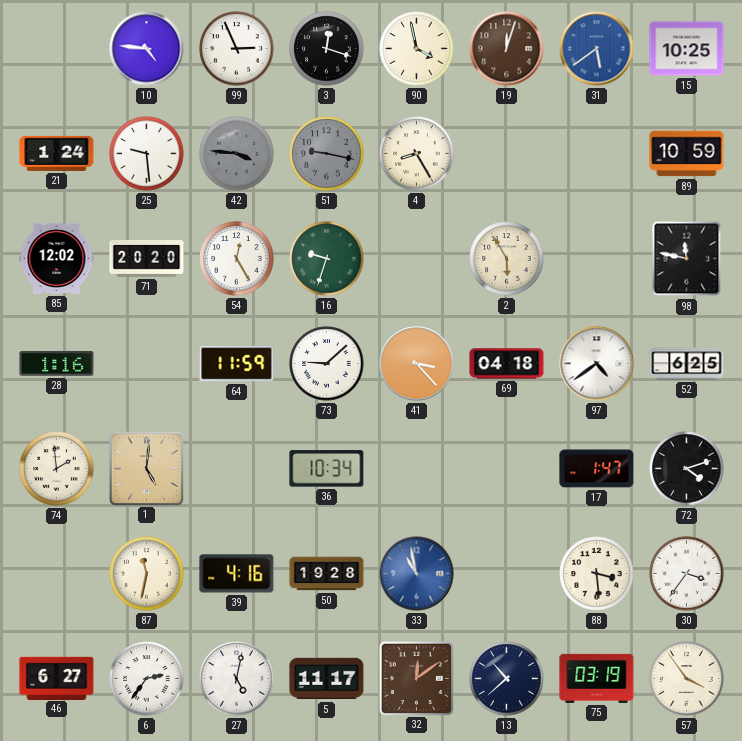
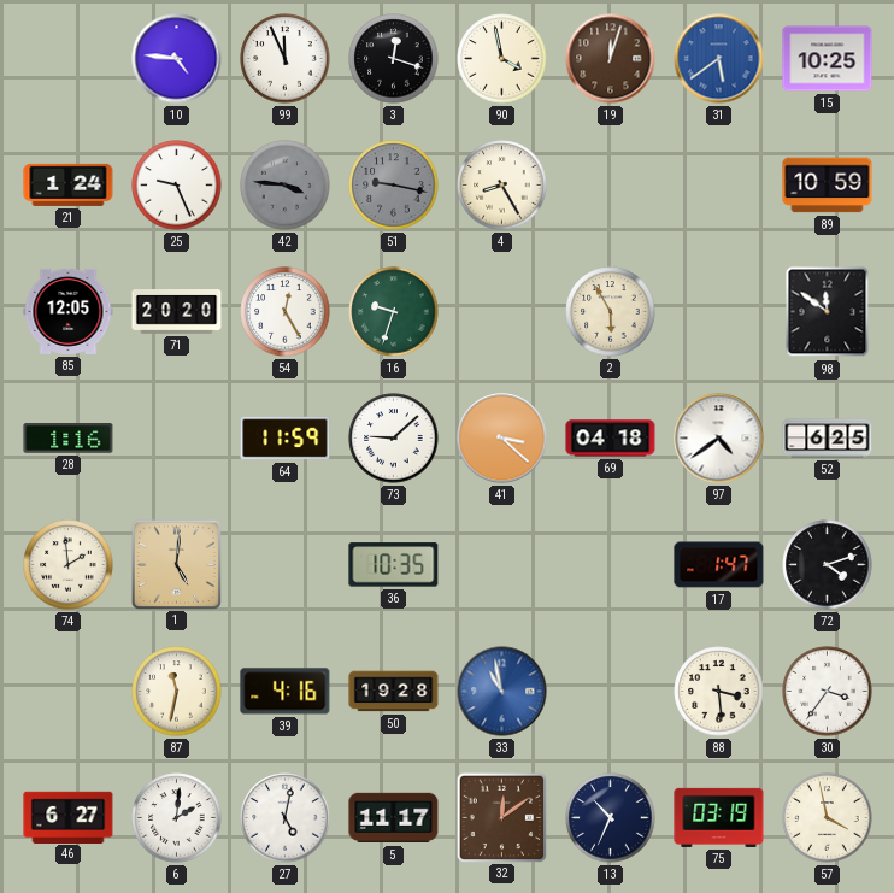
99: 2:56 -> 11:56 (286, 59)
25: 9:29 -> 9:26 (177, 186)
85: 12:02 -> 12:05 (69, 311)
98: 11:47 -> 11:51 (828, 312)
41: 3:23 -> 3:22 (502, 439)
36: 10:34 -> 10:35 (394, 565)
6: 2:36 -> 2:01 (177, 818)
13: 10:38 -> 10:34 (611, 818)
57: 3:54 -> 3:58 (828, 818)
